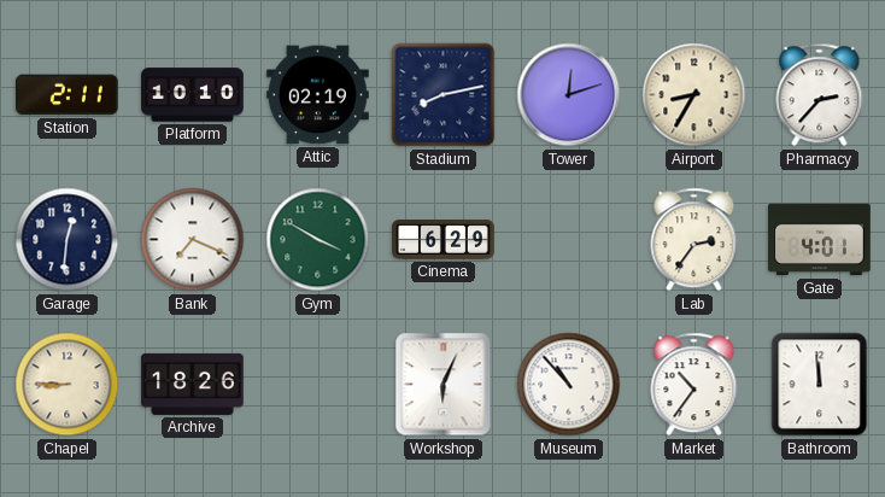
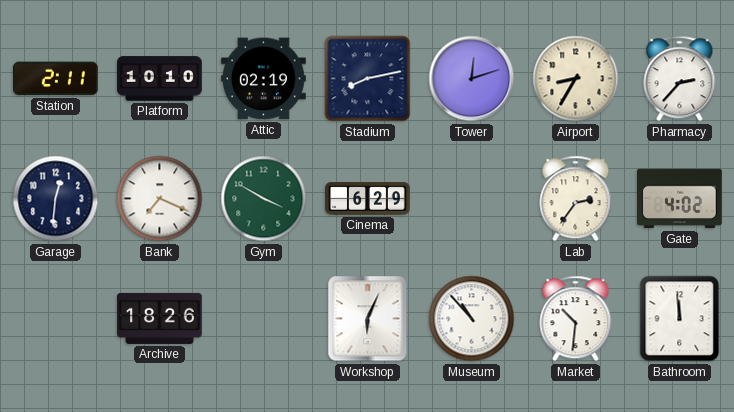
Gate: 4:01 -> 4:02 (680, 199)
Chapel: 8:45 -> none (68, 385)
Market: 10:36 -> 10:31 (576, 319)
